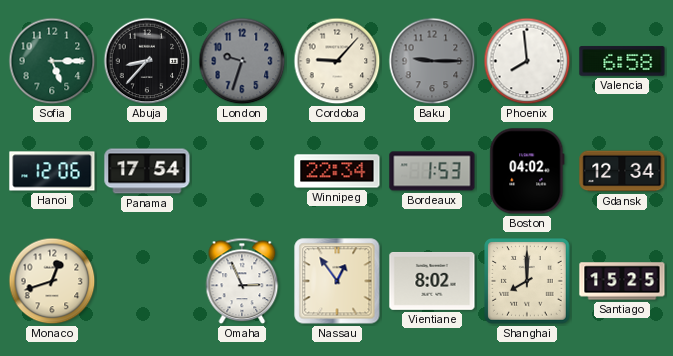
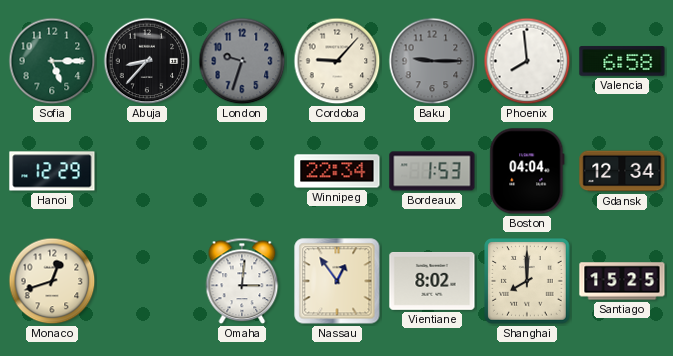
Hanoi: 12:06 -> 12:29 (52, 171)
Panama: 17:54 -> none (147, 171)
Boston: 04:02 -> 04:04 (527, 171)
Omaha: 2:56 -> 3:01 (242, 281)
